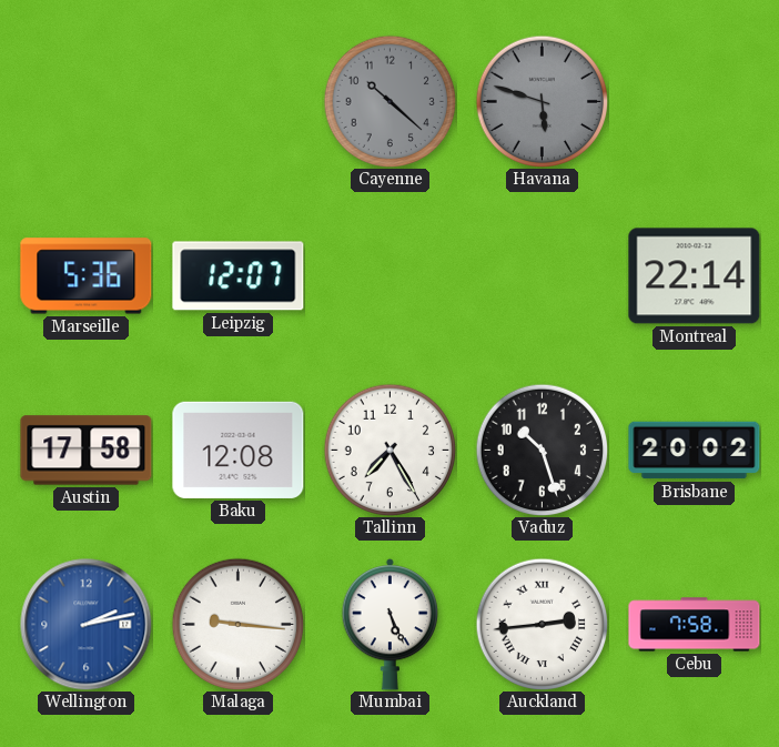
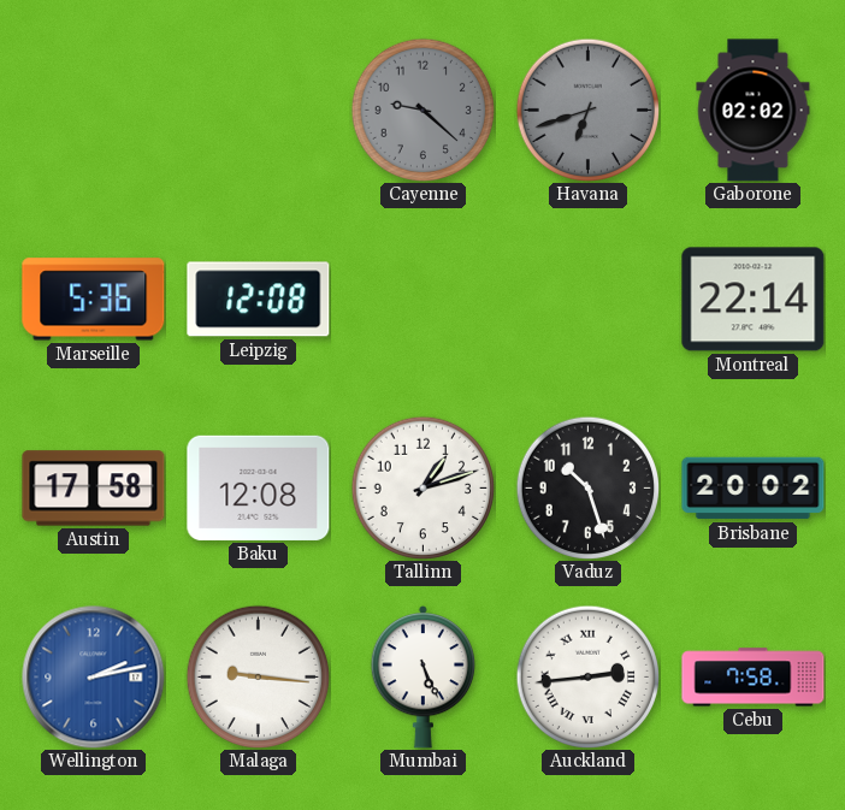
Cayenne: 10:22 -> 9:22 (422, 110)
Havana: 5:48 -> 6:42 (587, 110)
Gaborone: none -> 02:02 (754, 111)
Leipzig: 12:07 -> 12:08 (259, 300)
Tallinn: 7:25 -> 1:12 (422, 487)
